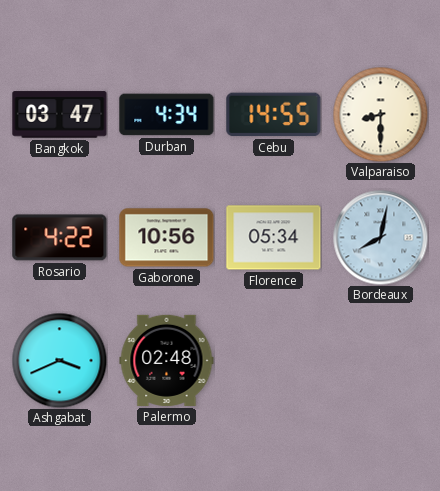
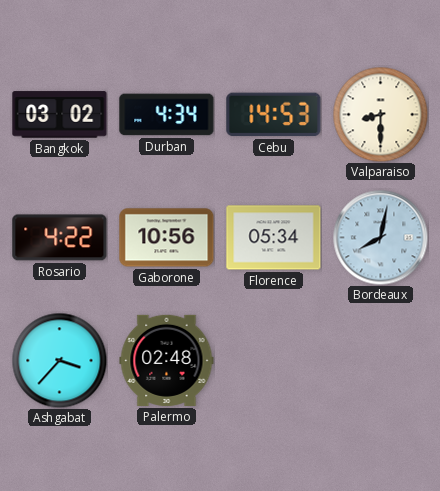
Bangkok: 03:47 -> 03:02 (60, 115)
Cebu: 14:55 -> 14:53 (274, 115)
Ashgabat: 3:41 -> 3:37 (59, 360)
